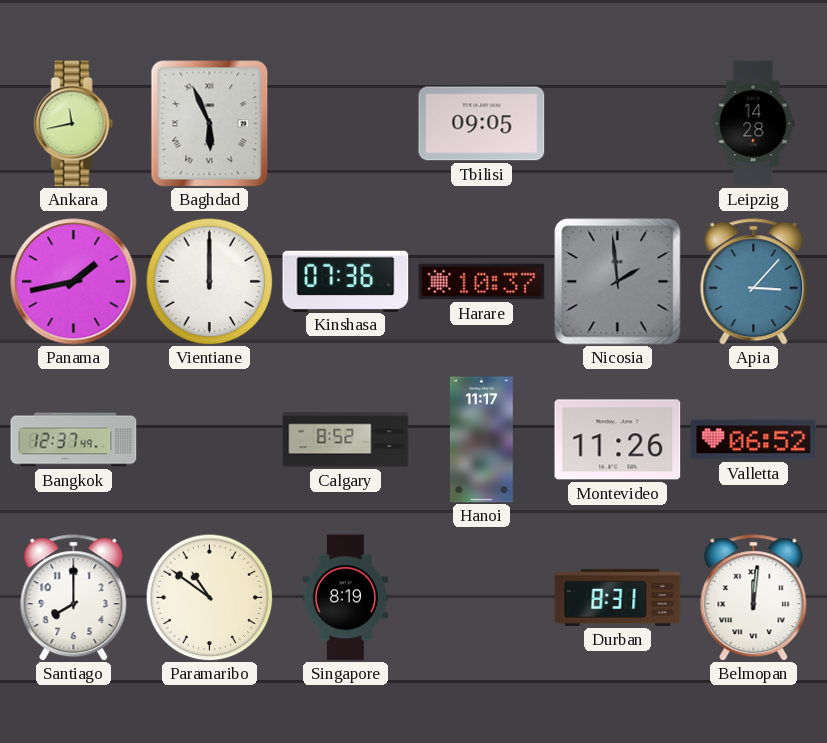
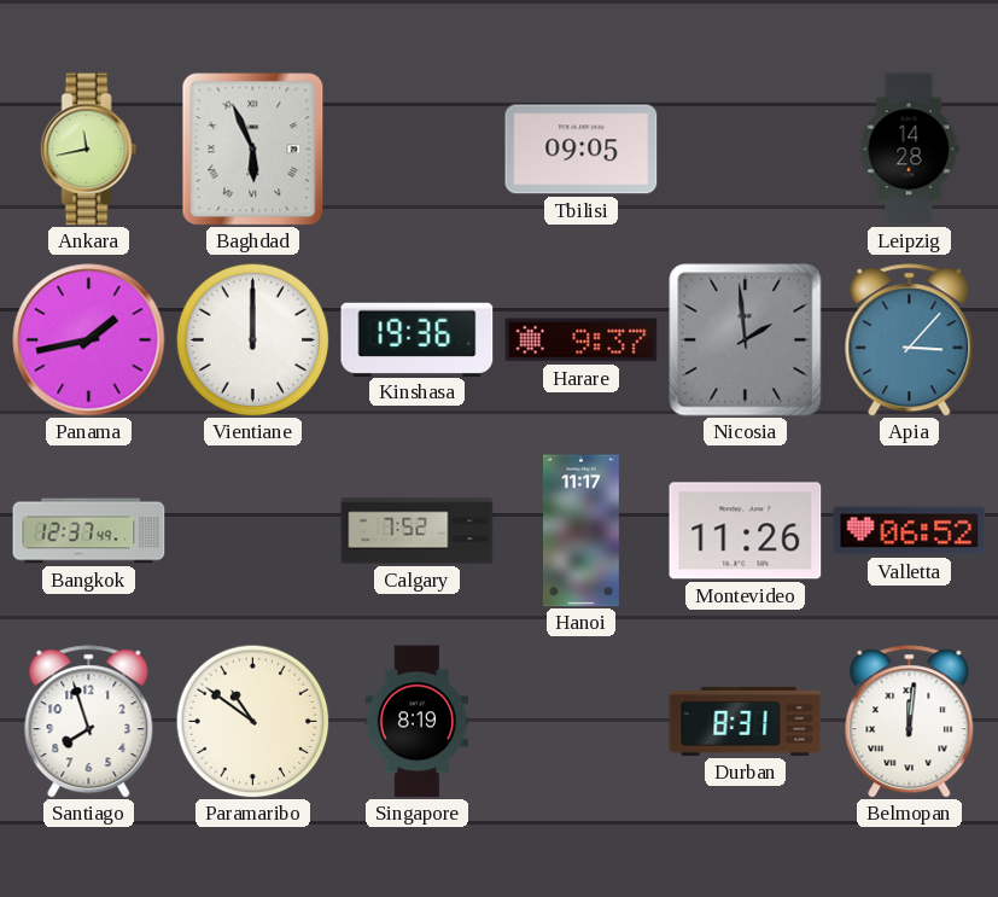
Kinshasa: 07:36 -> 19:36 (418, 339)
Harare: 10:37 -> 9:37 (582, 340)
Calgary: 8:52 -> 7:52 (418, 531)
Santiago: 8:00 -> 7:57 (89, 722)
